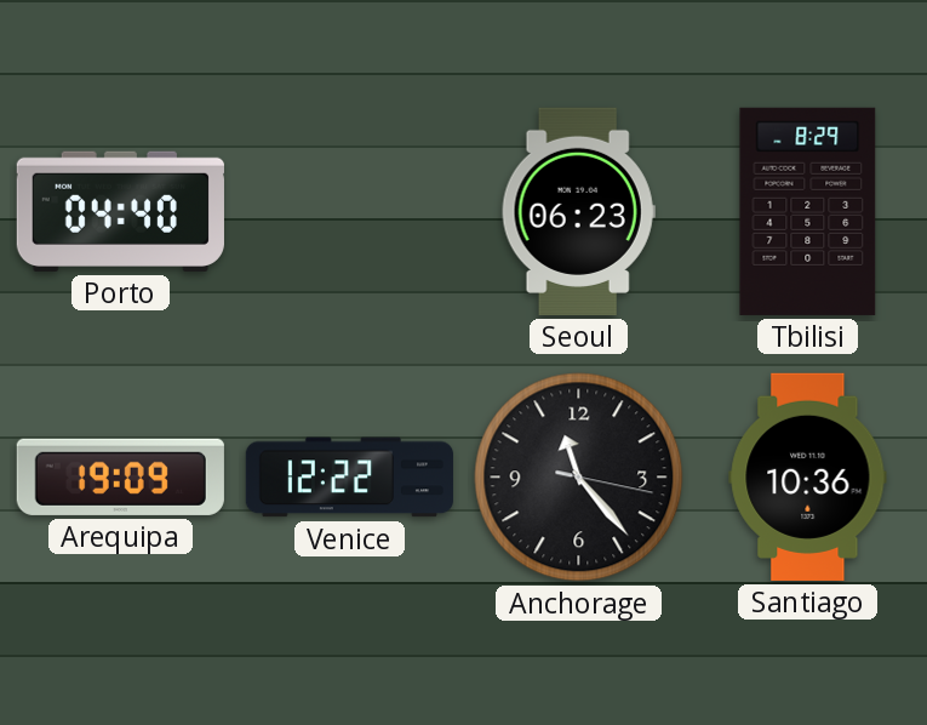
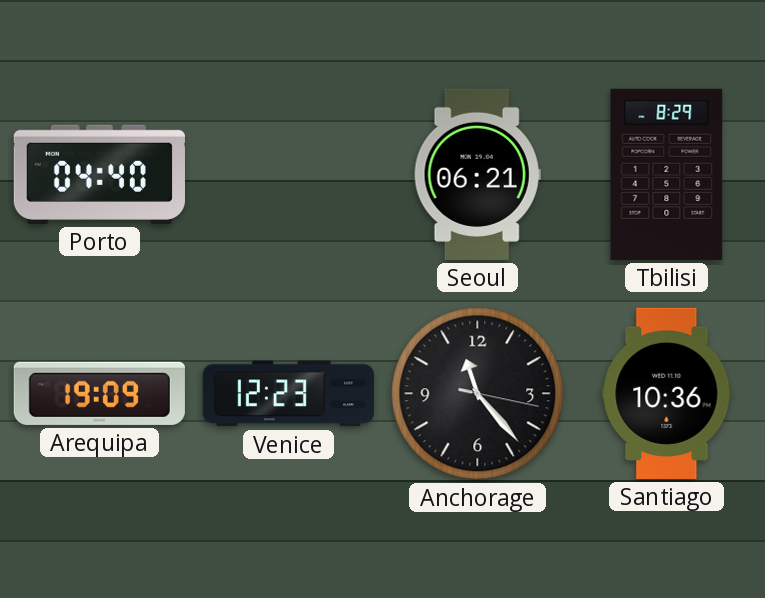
Seoul: 06:23 -> 06:21 (477, 174)
Venice: 12:22 -> 12:23 (288, 394)
